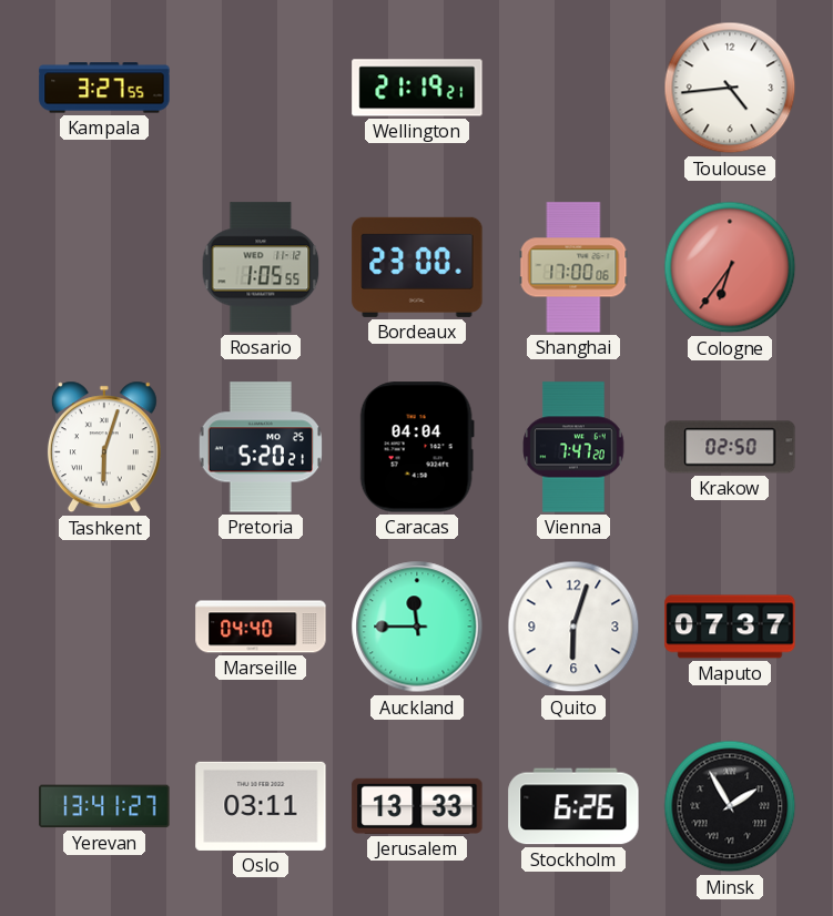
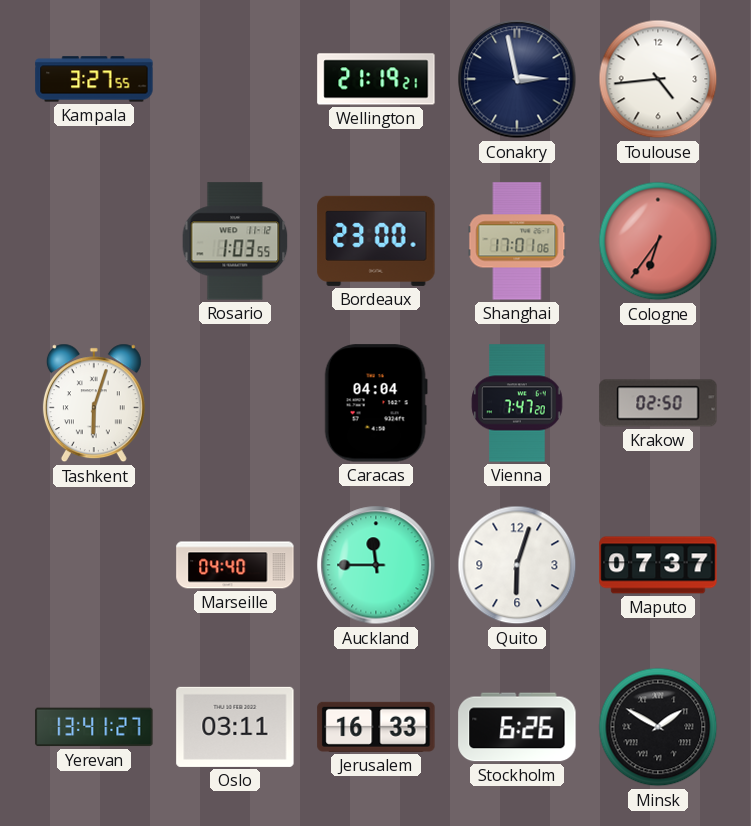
Conakry: none -> 2:58 (517, 79)
Rosario: 1:05 -> 1:03 (235, 241)
Shanghai: 17:00 -> 17:01 (517, 241)
Pretoria: 5:20 -> none (260, 447)
Jerusalem: 13:33 -> 16:33 (376, 727)
Minsk: 1:55 -> 1:50 (658, 727)
